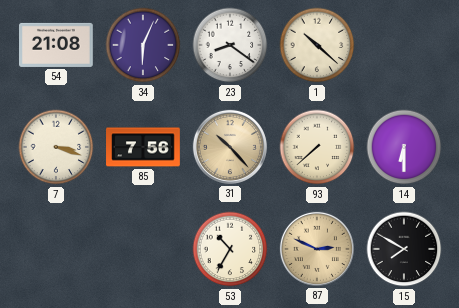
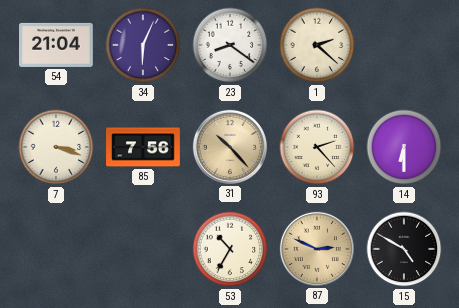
54: 21:08 -> 21:04 (57, 45)
1: 10:22 -> 2:22 (317, 45)
93: 7:38 -> 2:23 (317, 147)
15: 7:50 -> 4:50 (404, 249)
